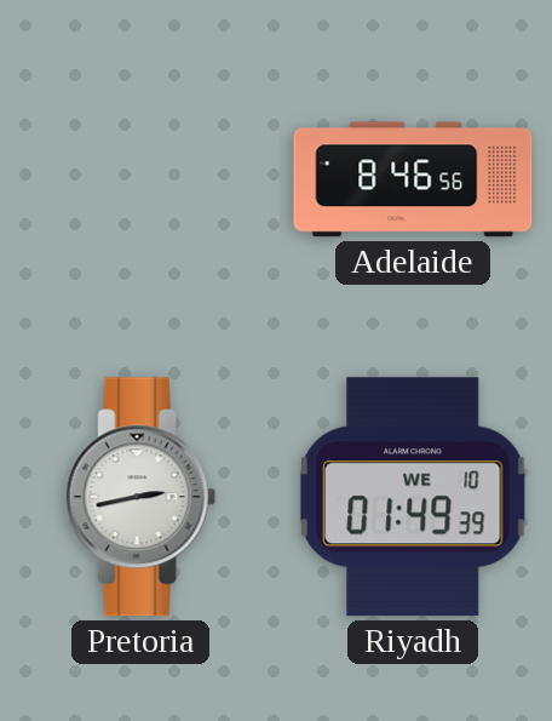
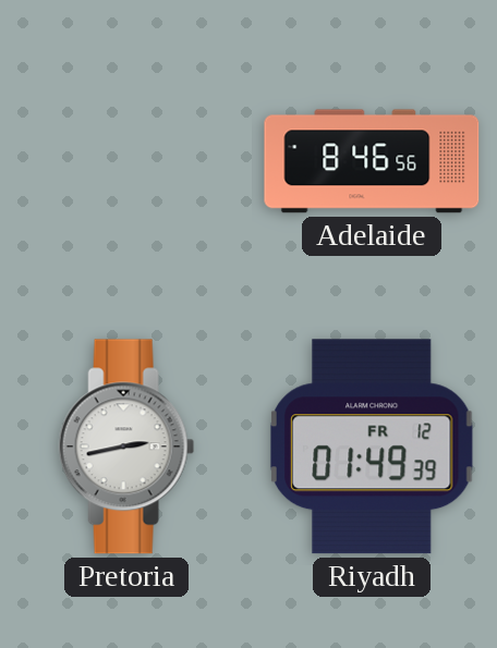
Riyadh date: WE 10 -> FR 12 (373, 447)
